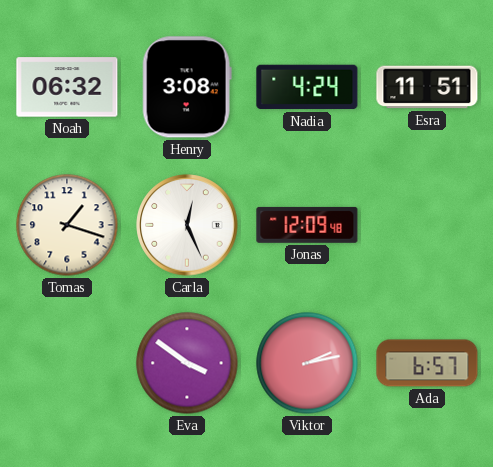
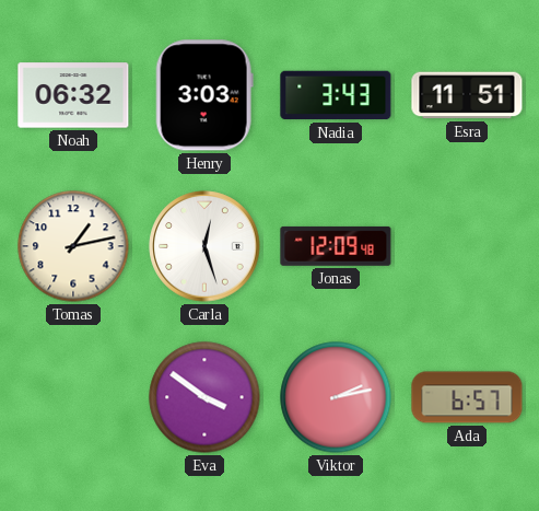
Henry: 3:08 -> 3:03 (204, 95)
Nadia: 4:24 -> 3:43 (336, 95)
Tomas: 1:18 -> 1:13 (73, 246)
Carla: 12:26 -> 12:27 (204, 246)
